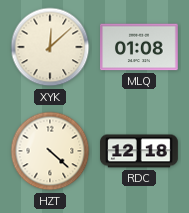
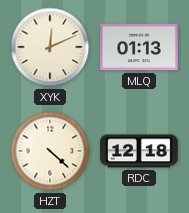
XYK: 12:08 -> 12:11 (50, 47)
MLQ: 01:08 -> 01:13 (140, 47)
